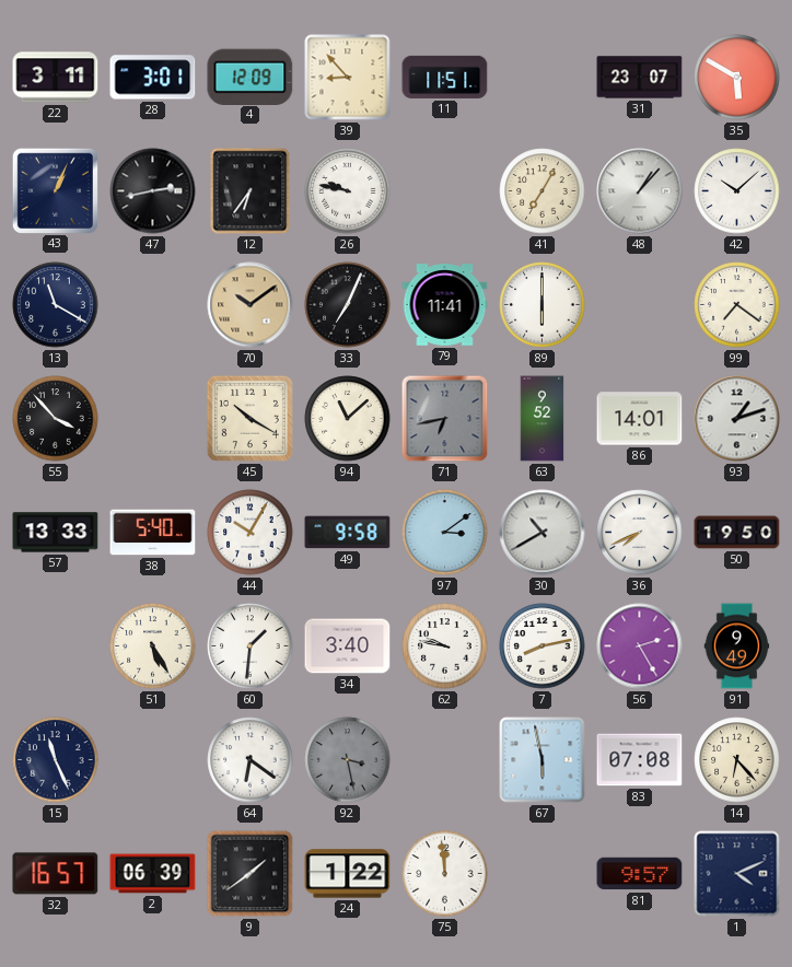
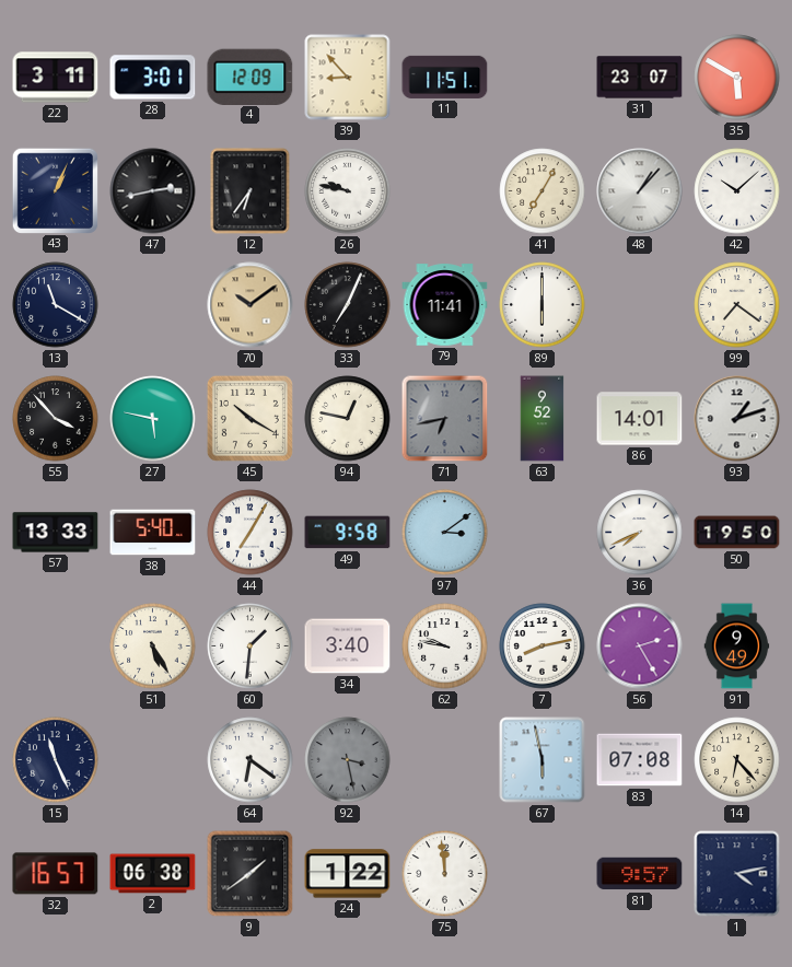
27: none -> 5:47 (153, 419)
94: 11:08 -> 12:47 (348, 419)
44: 10:05 -> 7:05 (251, 533)
30: 10:40 -> none (543, 533)
2: 06:39 -> 06:38 (153, 874)
1: 4:11 -> 4:13 (737, 874)
